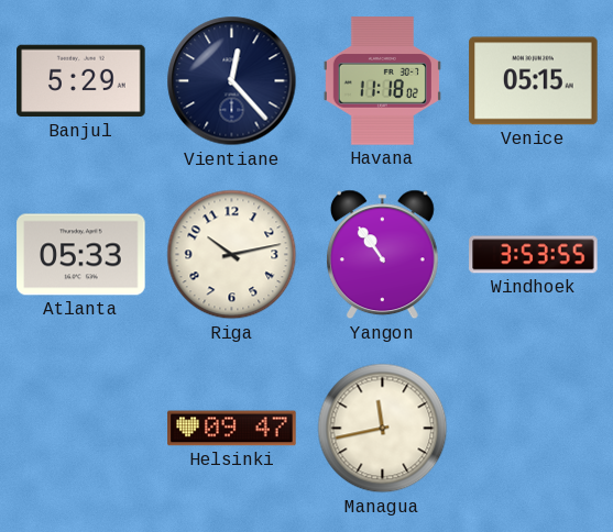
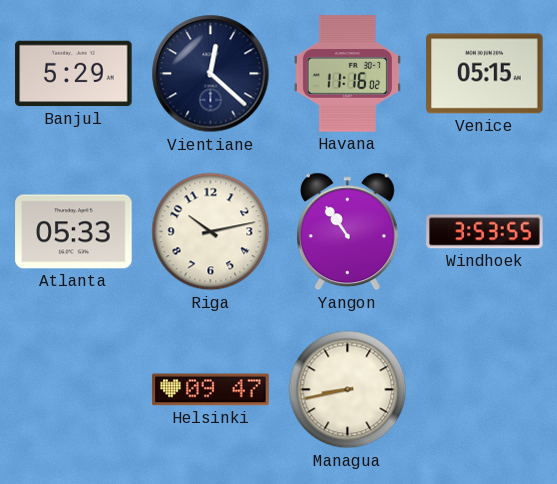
Vientiane: 12:23 -> 12:22 (211, 74)
Havana: 11:18 -> 11:16 (347, 74)
Managua: 11:43 -> 8:43 (348, 390)
